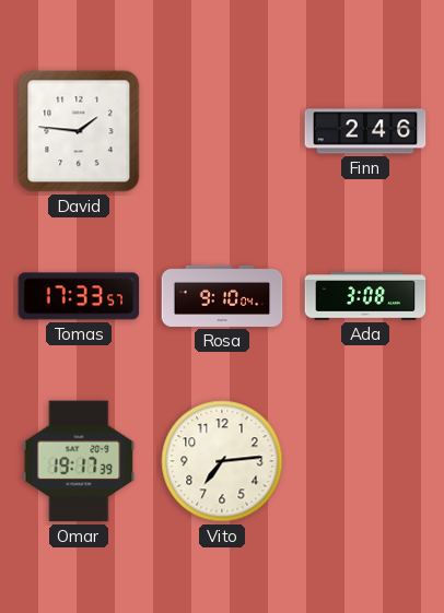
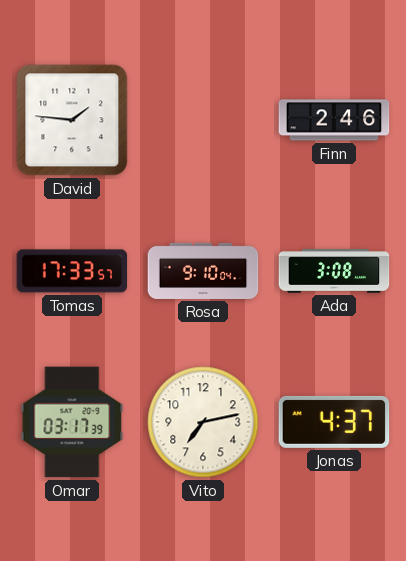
Omar: 19:17 -> 03:17 (72, 422)
Vito: 7:14 -> 7:13 (203, 422)
Jonas: none -> 4:37 (334, 422)
